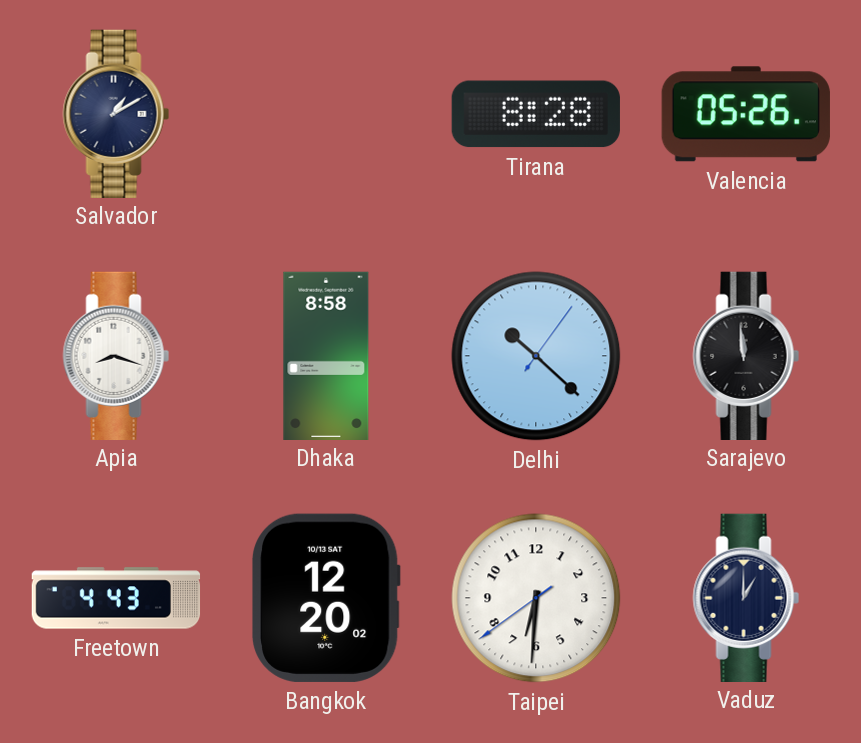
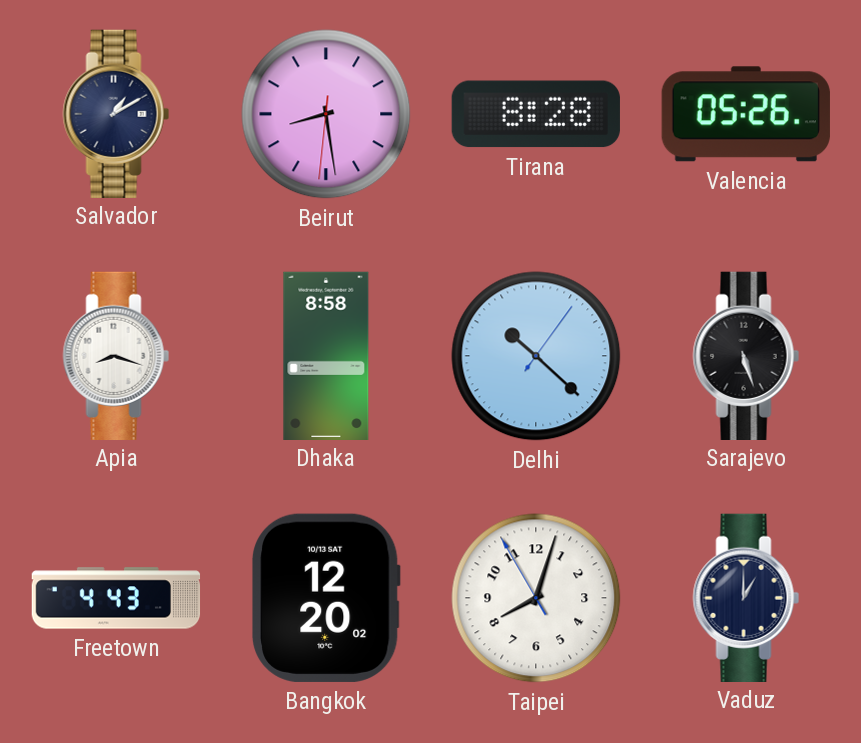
Beirut: none -> 8:28 (326, 114)
Sarajevo: 11:59 -> 5:27 (746, 355)
Taipei: 6:30 -> 8:02 (536, 598)
